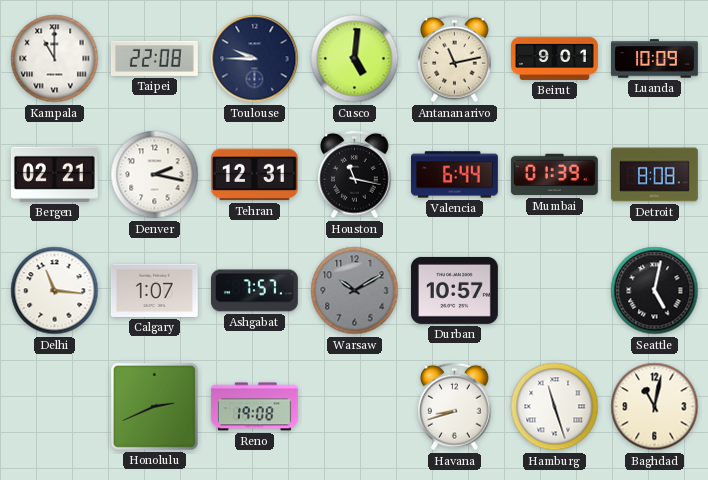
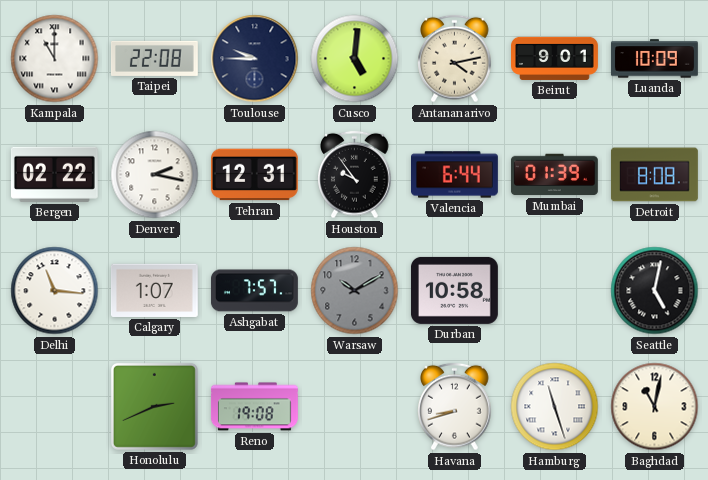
Antananarivo: 11:13 -> 4:13 (455, 59)
Bergen: 02:21 -> 02:22 (54, 174)
Houston: 11:17 -> 9:54 (355, 175)
Durban: 10:57 -> 10:58 (454, 290)
